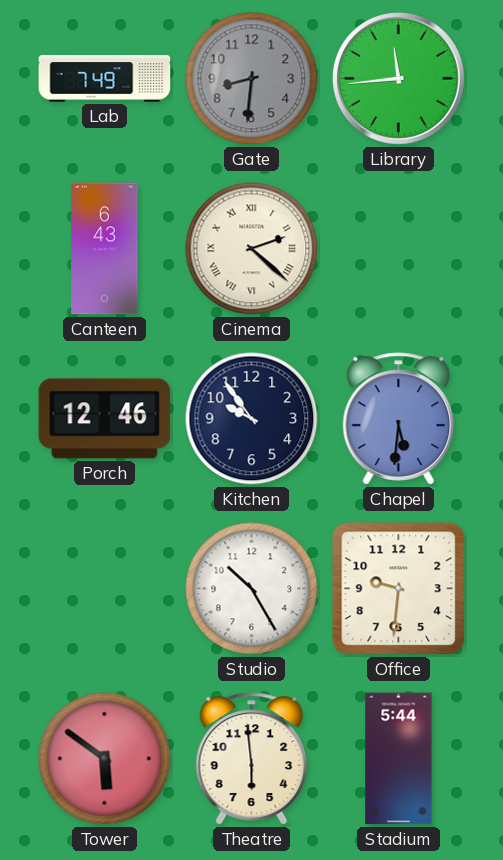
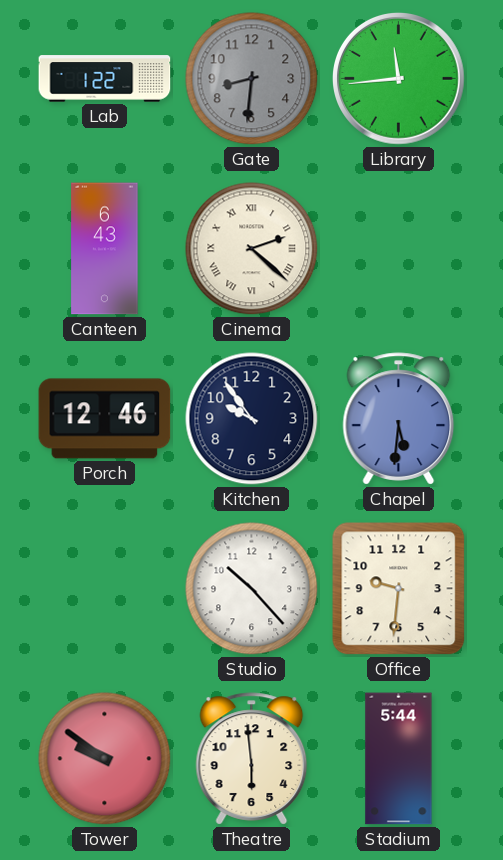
Lab: 7:49 -> 1:22 (105, 79)
Studio: 10:25 -> 10:23 (252, 589)
Tower: 5:51 -> 9:51 (105, 759)
